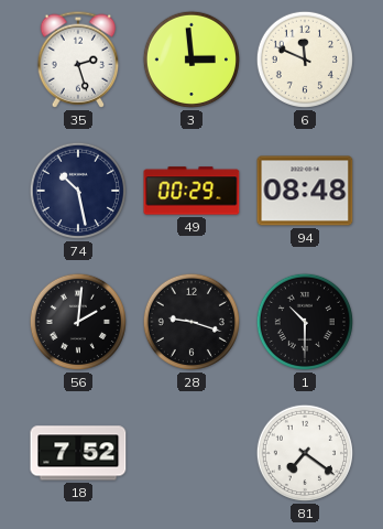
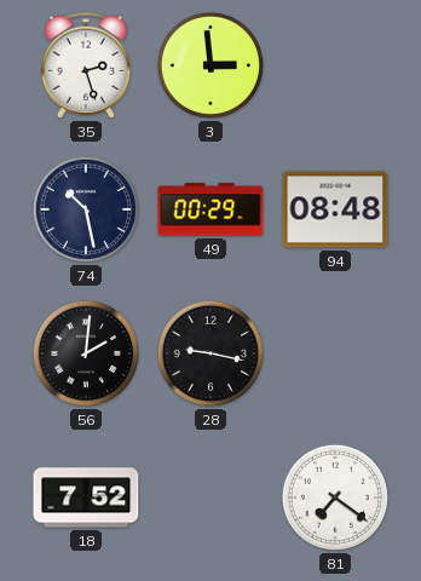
6: 11:49 -> none (305, 60)
28: 9:18 -> 9:17 (211, 353)
1: 10:30 -> none (305, 322)
